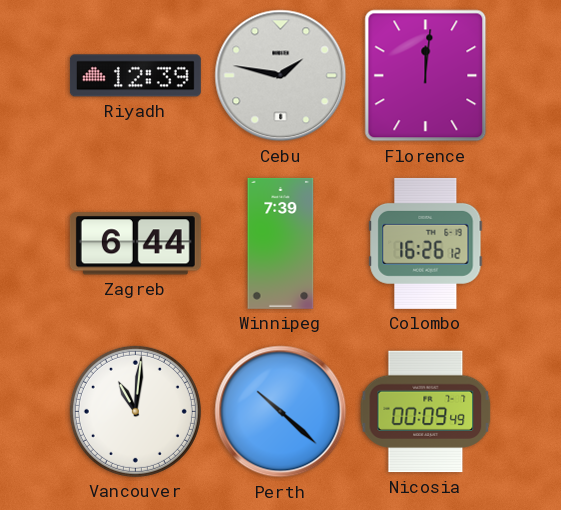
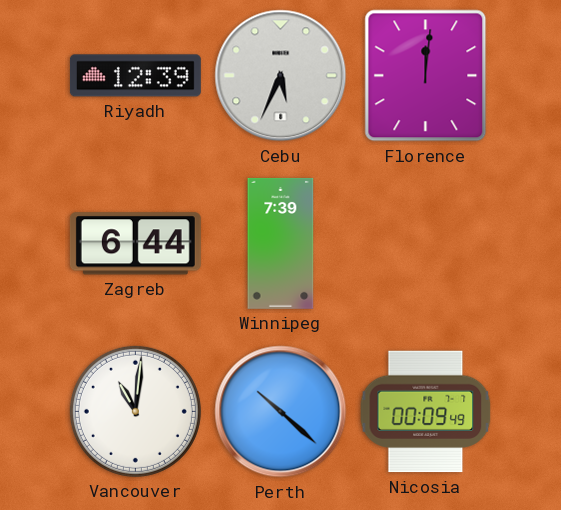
Cebu: 1:47 -> 5:34 (281, 76)
Colombo: 16:26 -> none (426, 243)
